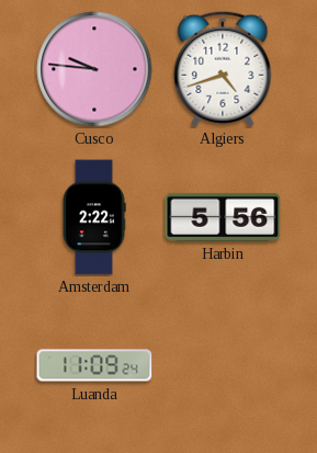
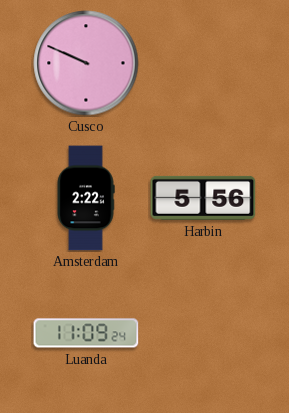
Cusco: 9:46 -> 9:49 (86, 63)
Algiers: 4:42 -> none (223, 69)
